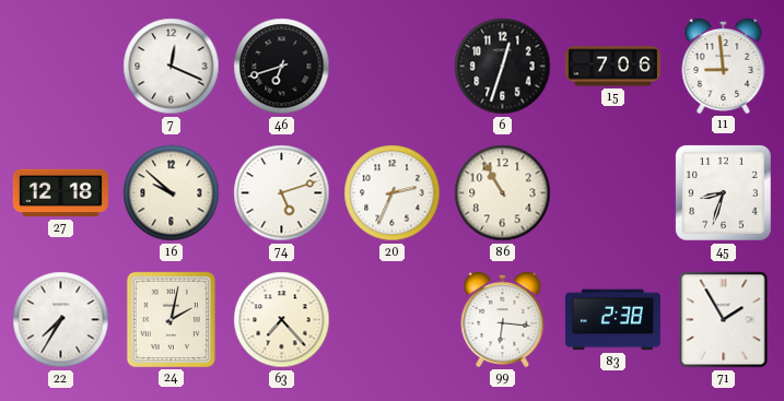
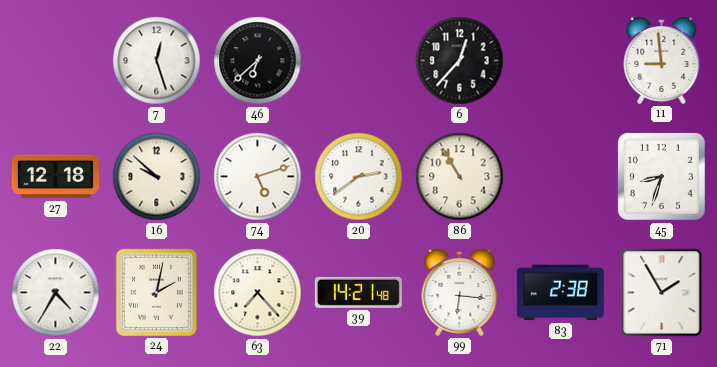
7: 12:19 -> 12:27 (157, 61)
46: 6:42 -> 6:38 (258, 61)
6: 12:33 -> 12:37 (460, 61)
15: 7:06 -> none (612, 67)
20: 2:34 -> 2:39 (359, 177)
22: 7:35 -> 4:35 (56, 293)
39: none -> 14:21 (358, 292)
